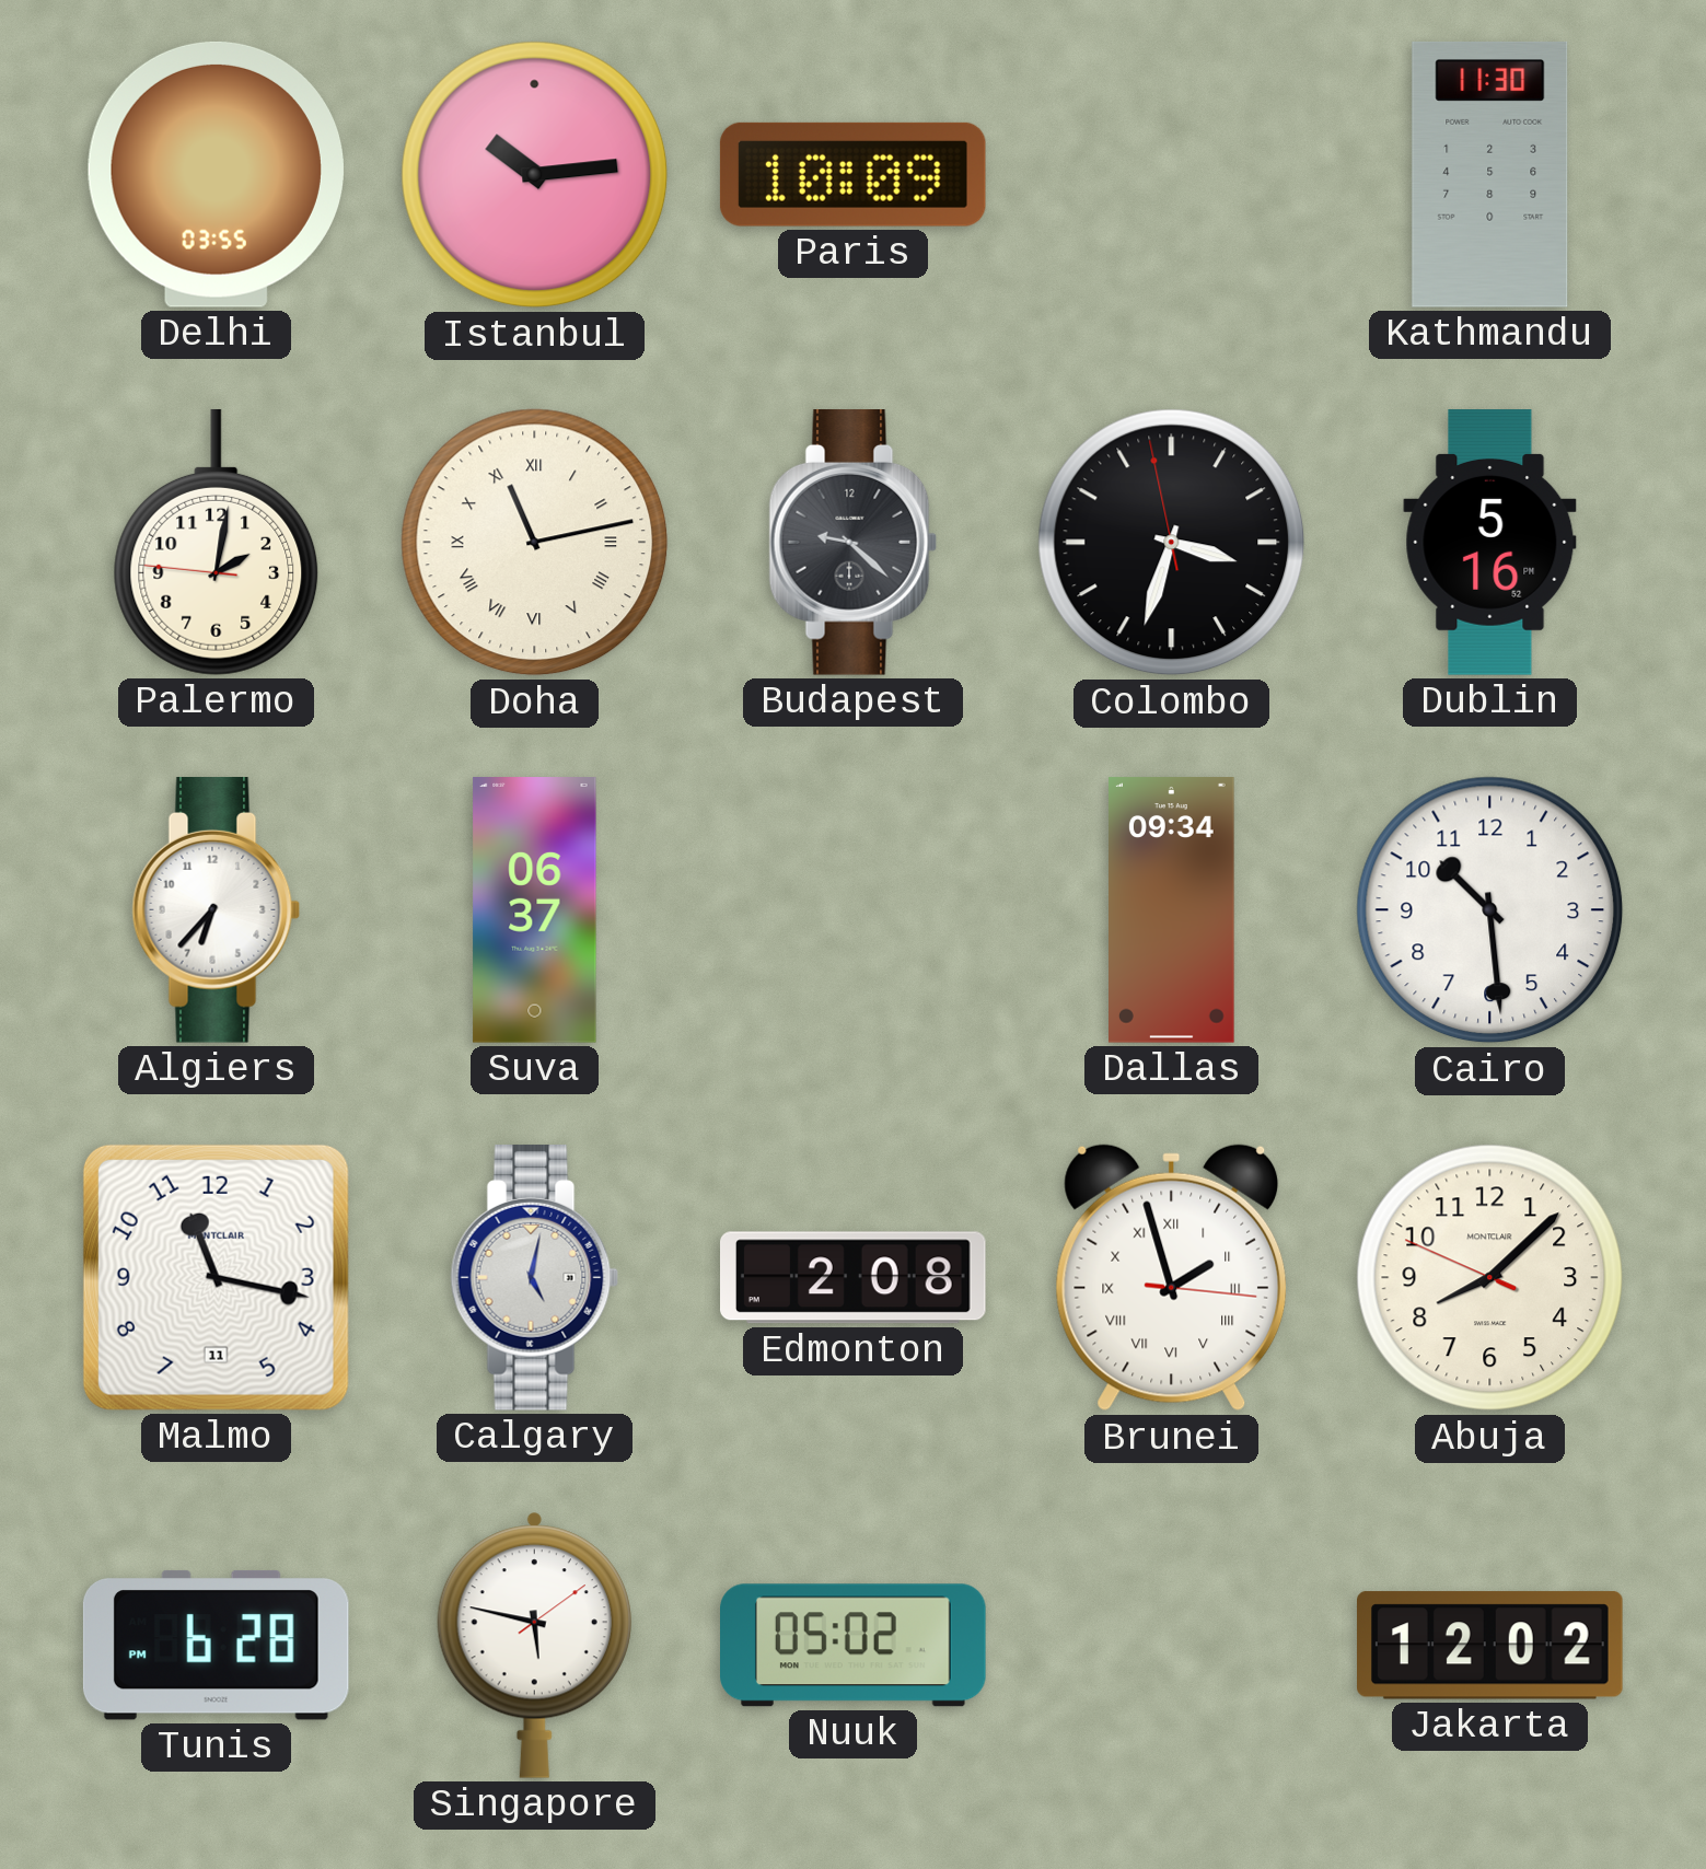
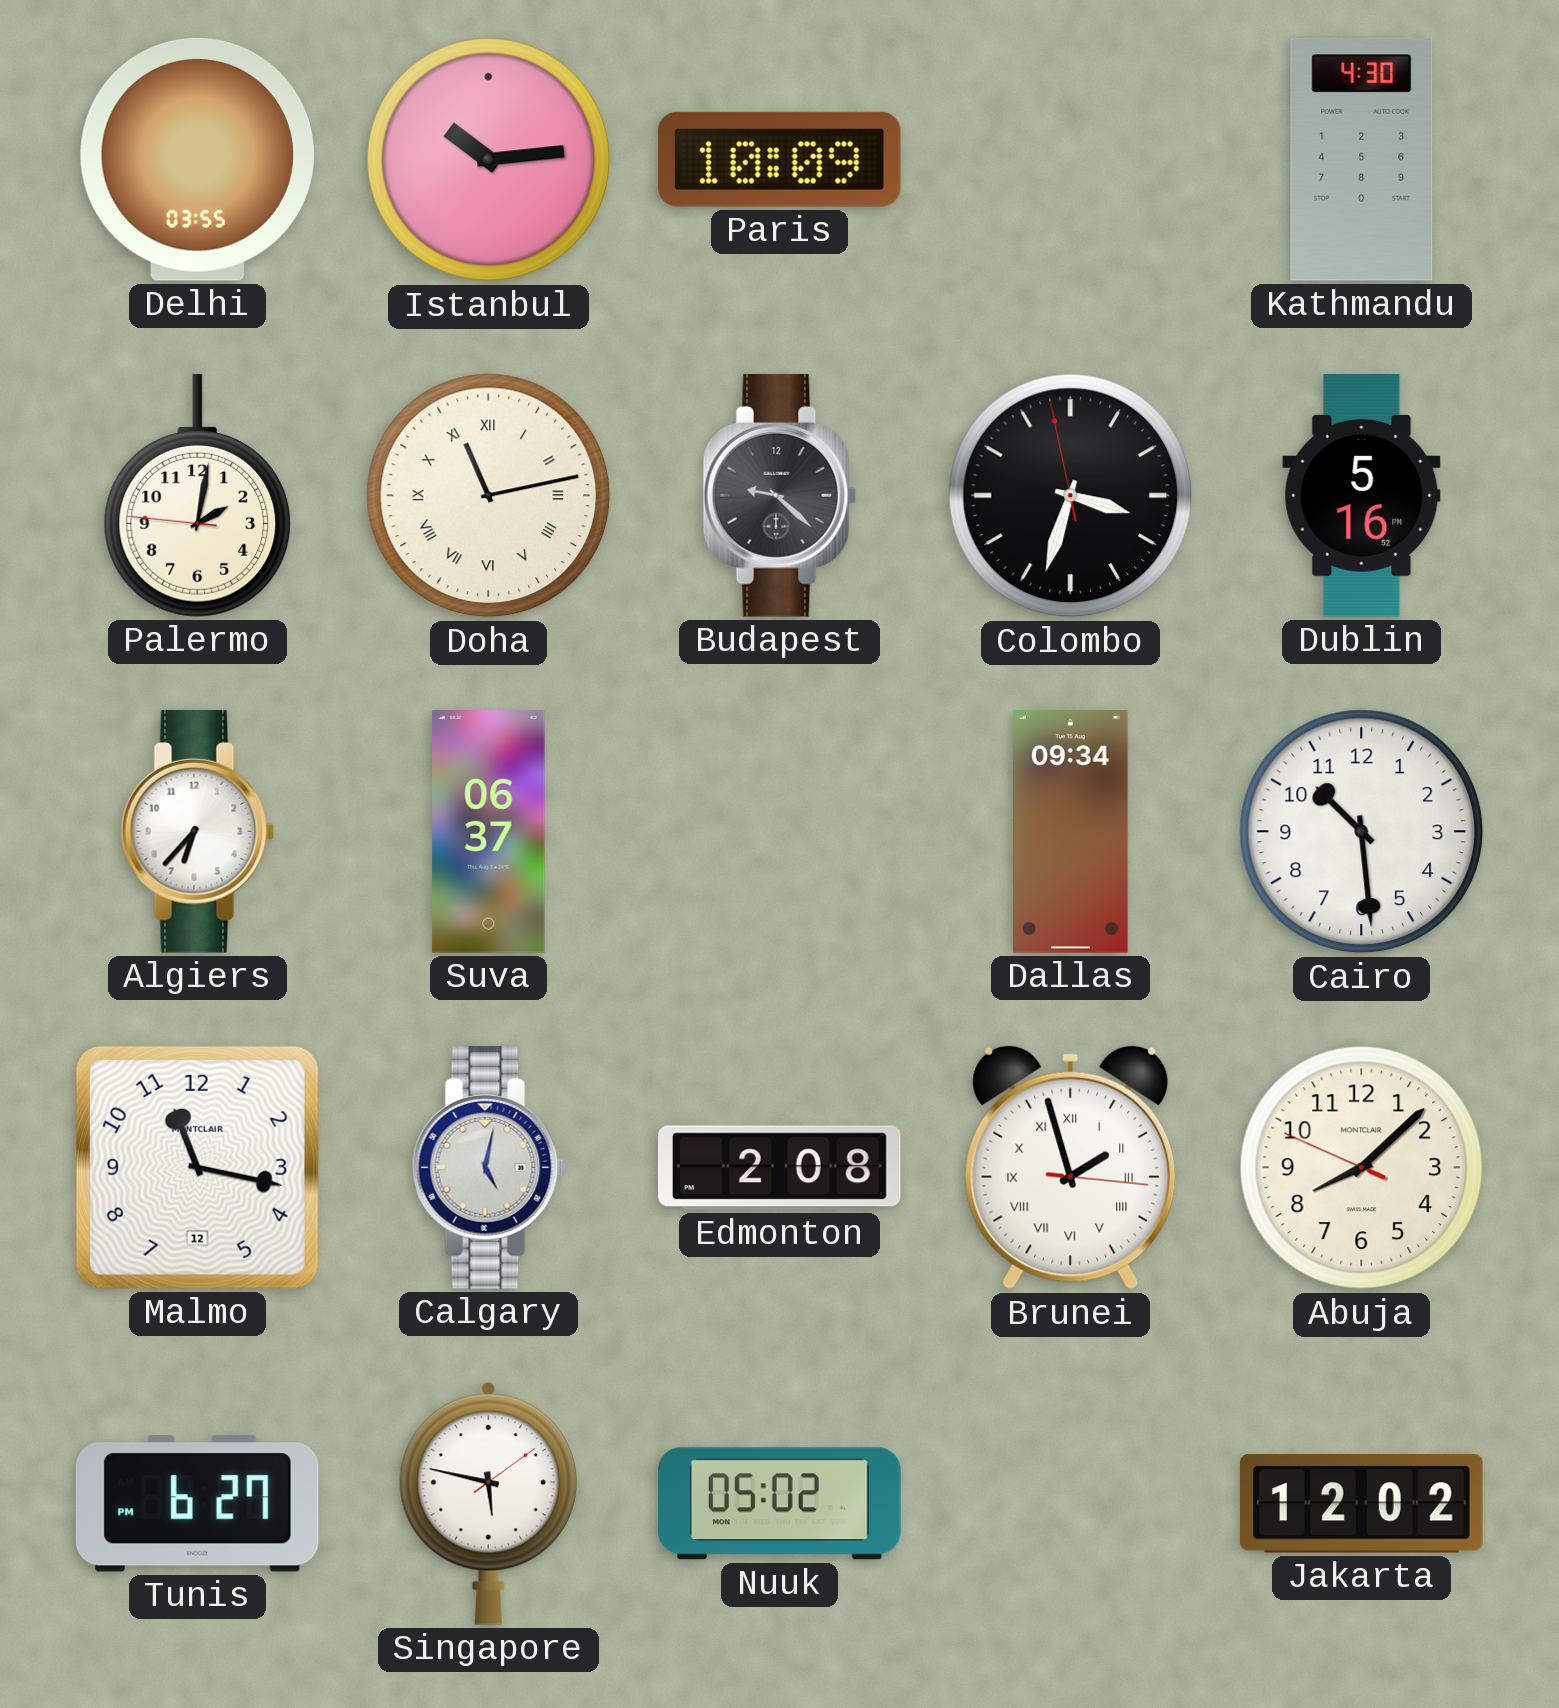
Kathmandu: 11:30 -> 4:30 (1362, 160)
Malmo date: 11 -> 12 (197, 1167)
Tunis: 6:28 -> 6:27 (197, 1503)
